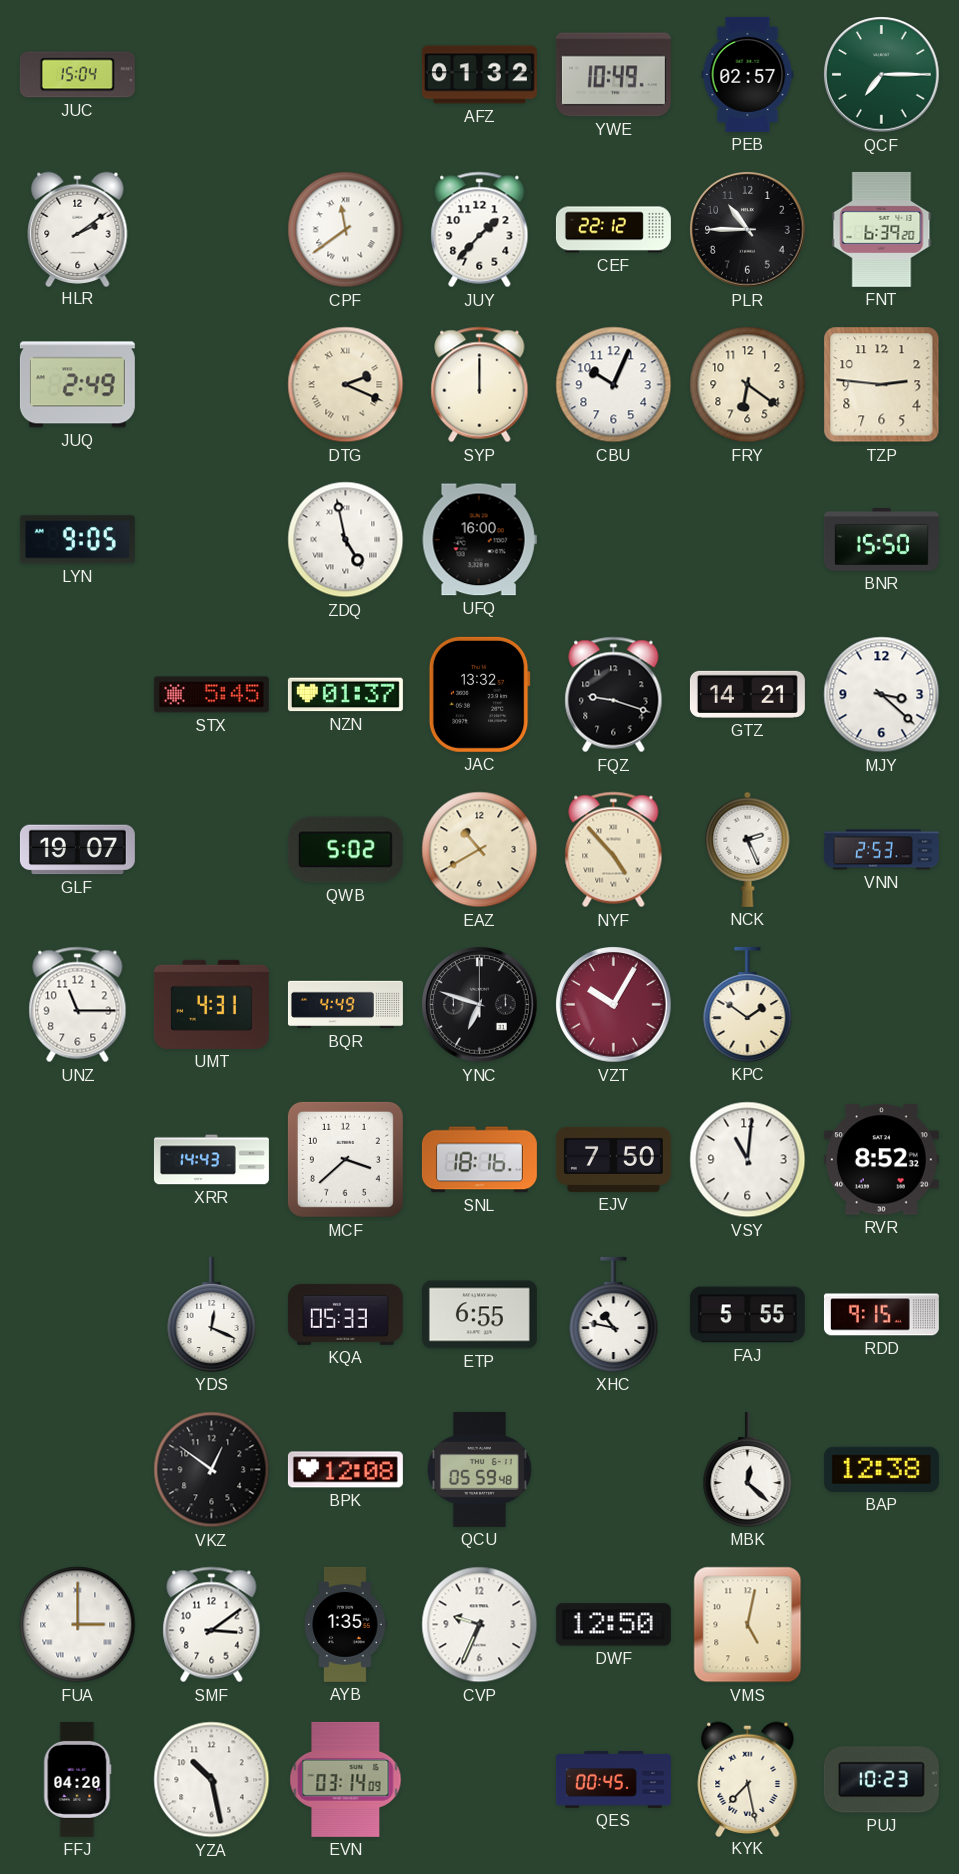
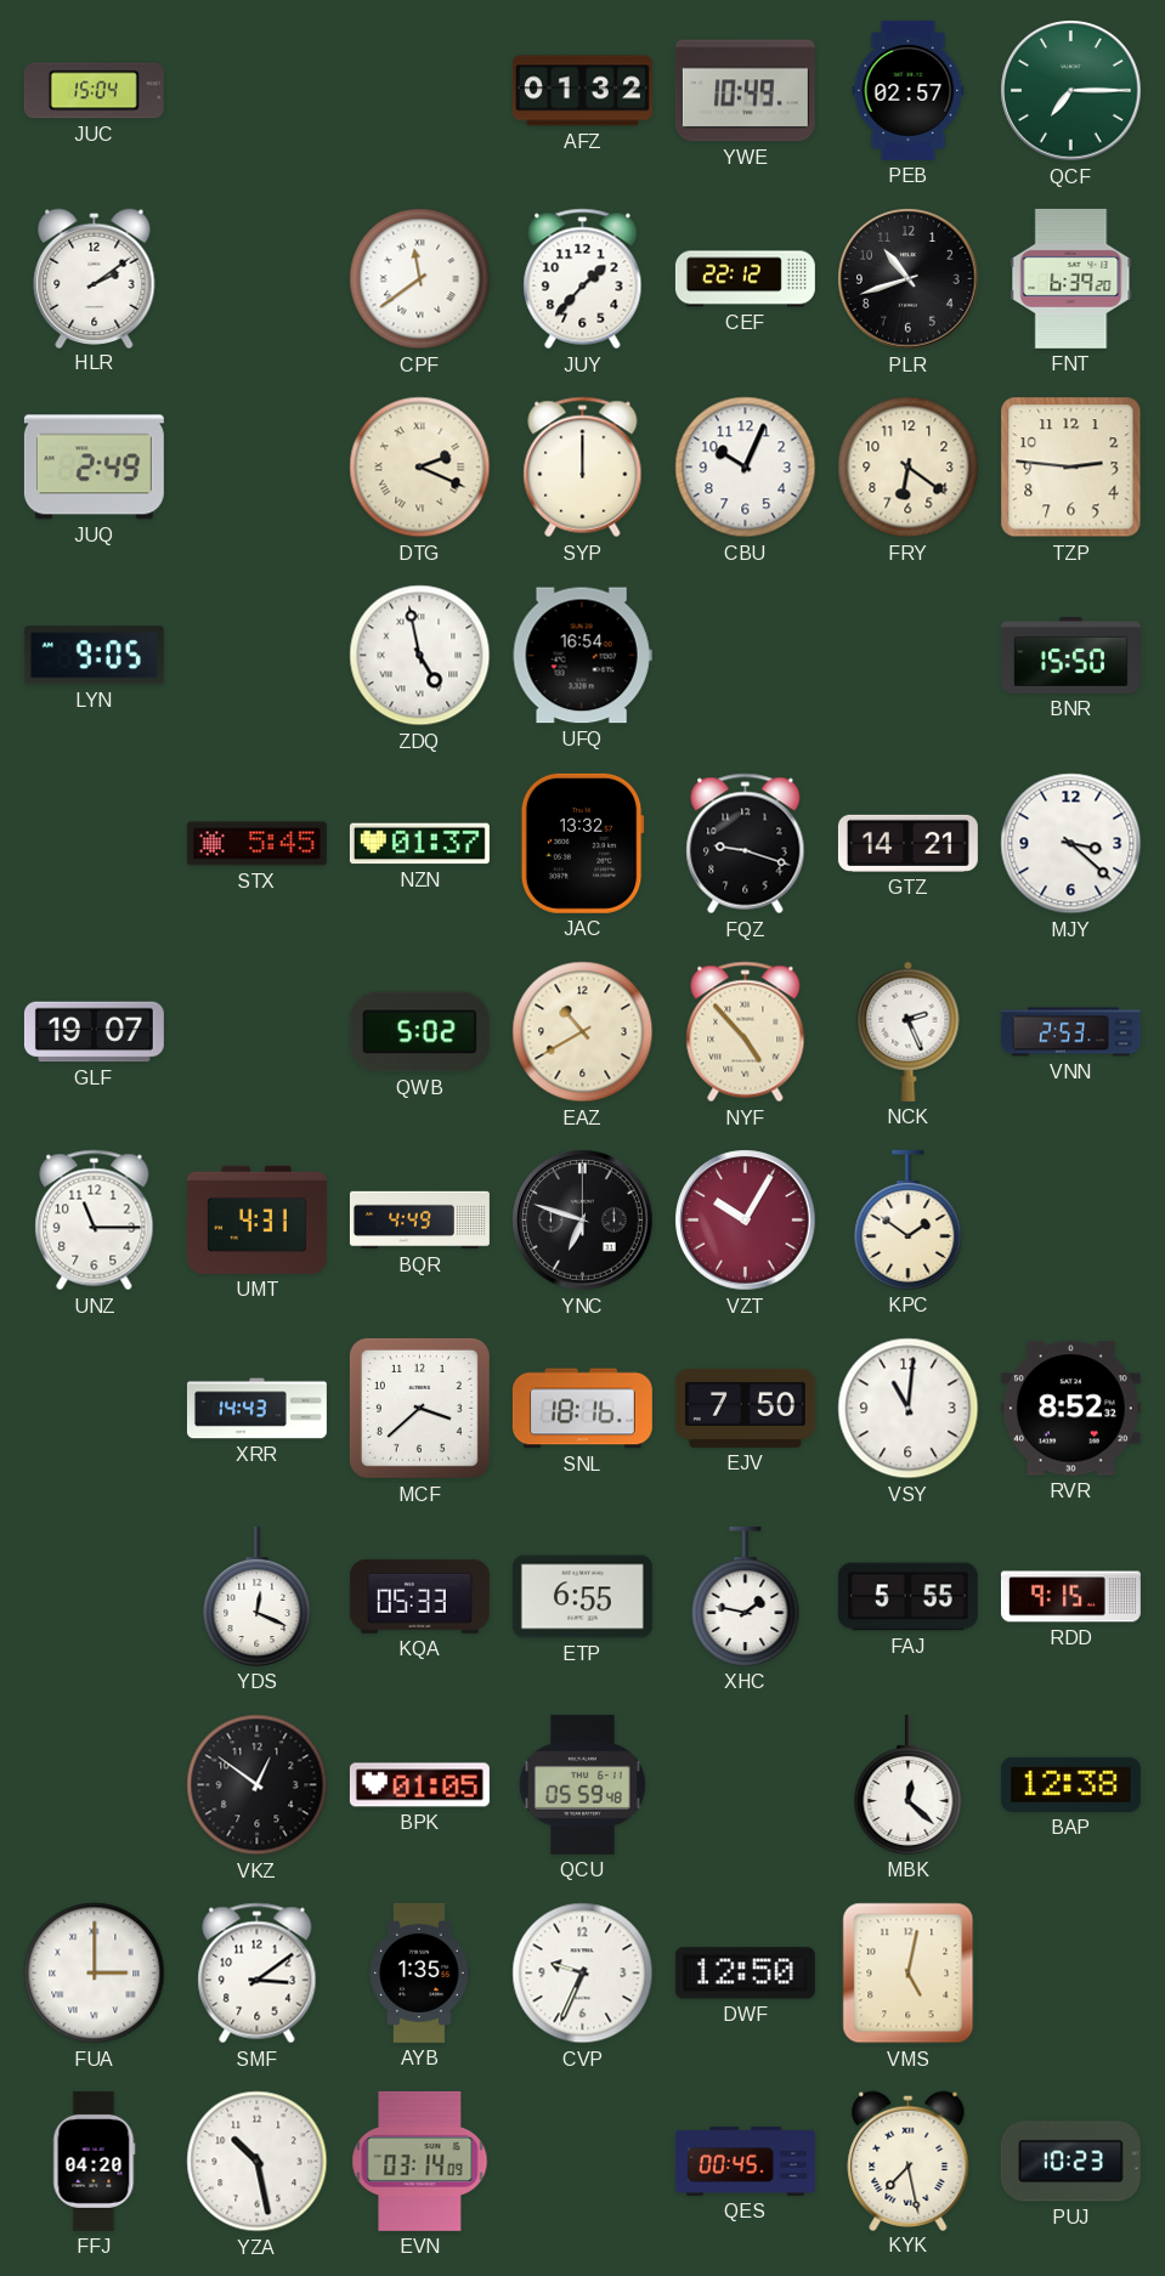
PLR: 10:45 -> 10:42 (909, 279)
UFQ: 16:00 -> 16:54 (582, 656)
XHC: 10:47 -> 1:47 (746, 1596)
BPK: 12:08 -> 01:05 (419, 1785)
